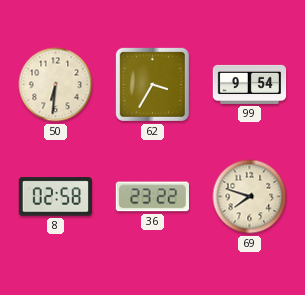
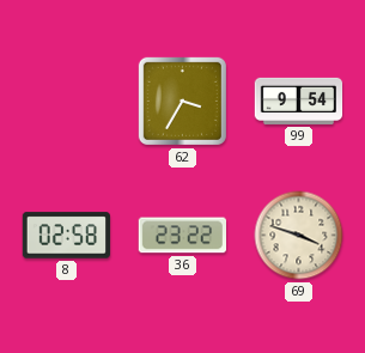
50: 6:31 -> none (56, 85)
69: 7:48 -> 3:48 (299, 236)
